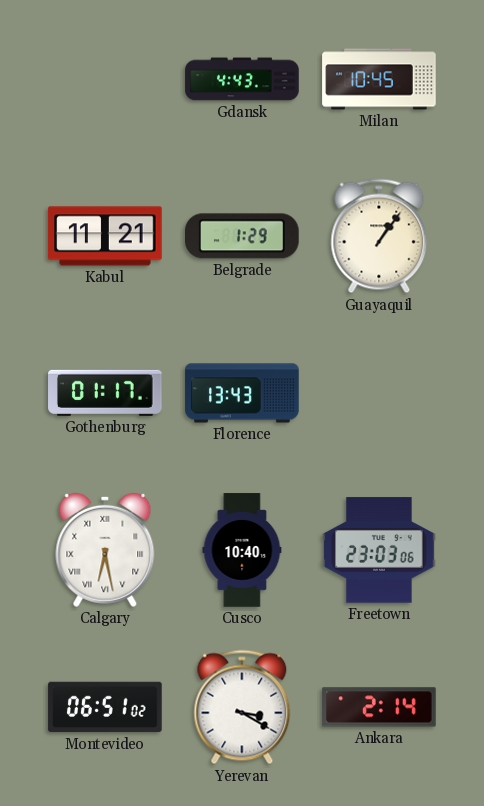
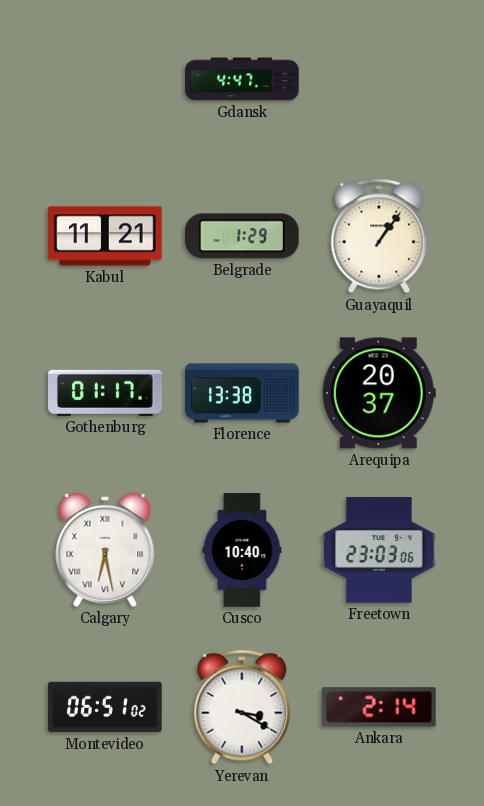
Gdansk: 4:43 -> 4:47 (242, 79)
Milan: 10:45 -> none (379, 79)
Florence: 13:43 -> 13:38 (242, 393)
Arequipa: none -> 20:37 (379, 393)
